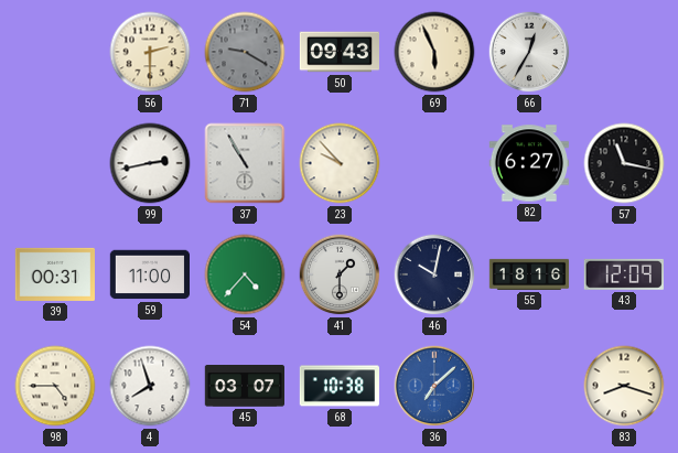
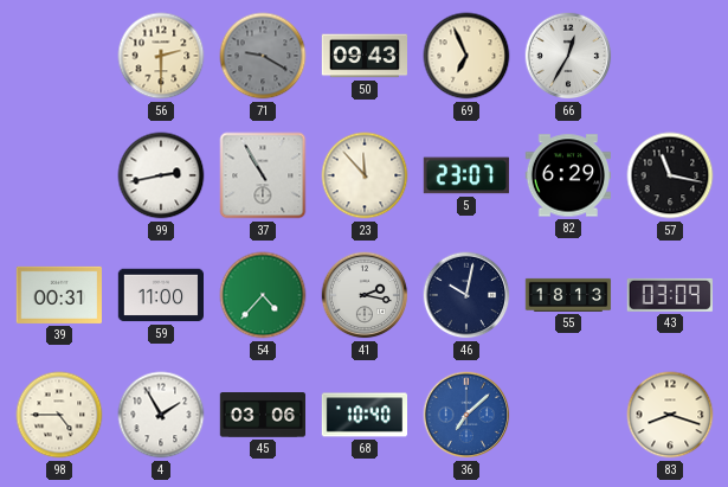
69: 5:56 -> 6:56 (466, 56)
23: 9:53 -> 11:53 (365, 175)
5: none -> 23:07 (466, 175)
82: 6:27 -> 6:29 (567, 175)
41: 1:30 -> 2:17 (365, 295)
55: 18:16 -> 18:13 (568, 295)
43: 12:09 -> 03:09 (670, 295)
4: 7:57 -> 1:55 (161, 415)
45: 03:07 -> 03:06 (262, 416)
68: 10:38 -> 10:40 (363, 415)
